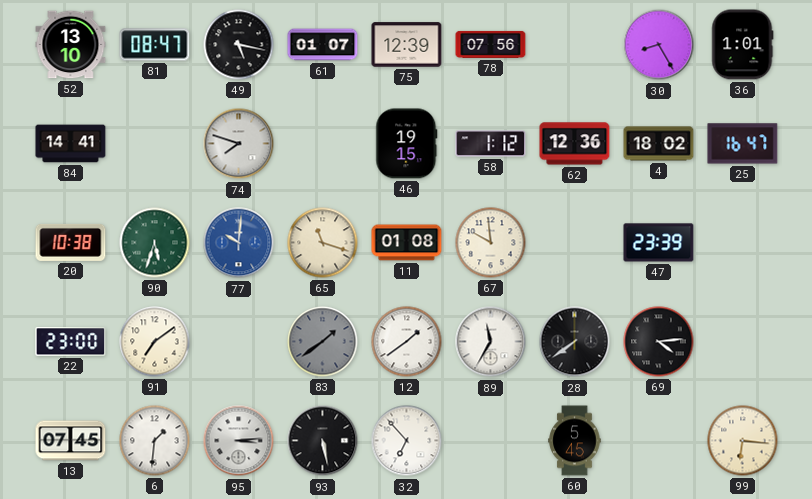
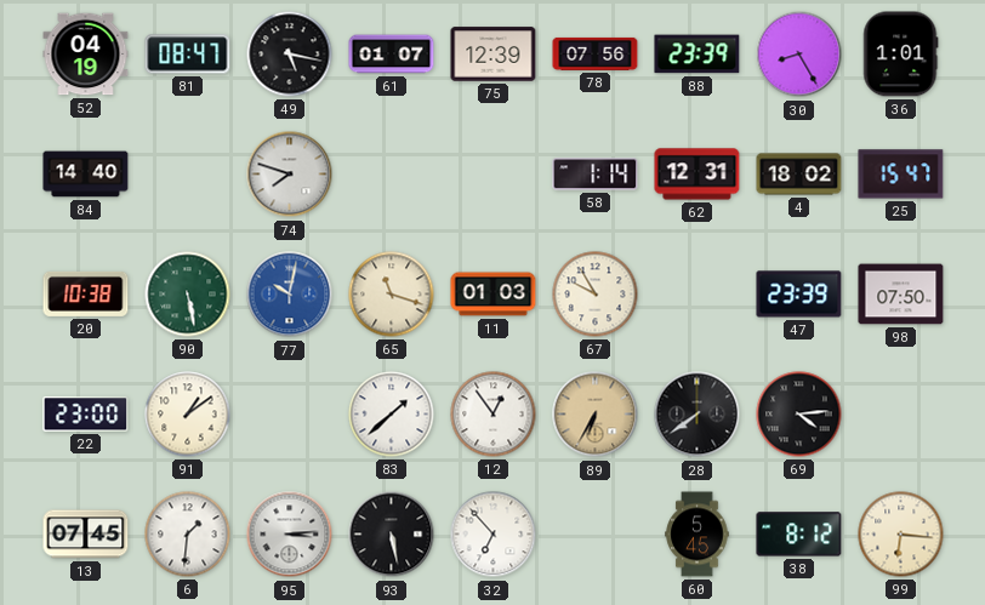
52: 13:10 -> 04:19 (86, 55)
88: none -> 23:39 (698, 55)
84: 14:41 -> 14:40 (86, 175)
46: 19:15 -> none (407, 144)
58: 1:12 -> 1:14 (596, 175)
62: 12:36 -> 12:31 (698, 175)
25: 16:47 -> 15:47 (901, 175)
90: 5:33 -> 5:28 (188, 295)
77: 10:01 -> 10:02 (290, 295)
11: 01:08 -> 01:03 (494, 295)
67: 9:59 -> 9:55 (596, 295)
98: none -> 07:50 (901, 295)
91: 7:09 -> 1:09 (188, 415)
83: 1:39 -> 1:38 (392, 415)
83 dial: grey -> white (392, 415)
12: 1:39 -> 12:54 (494, 415)
89: 11:35 -> 6:35 (596, 415)
89 dial: white -> champagne (596, 415)
38: none -> 8:12 (799, 535)
